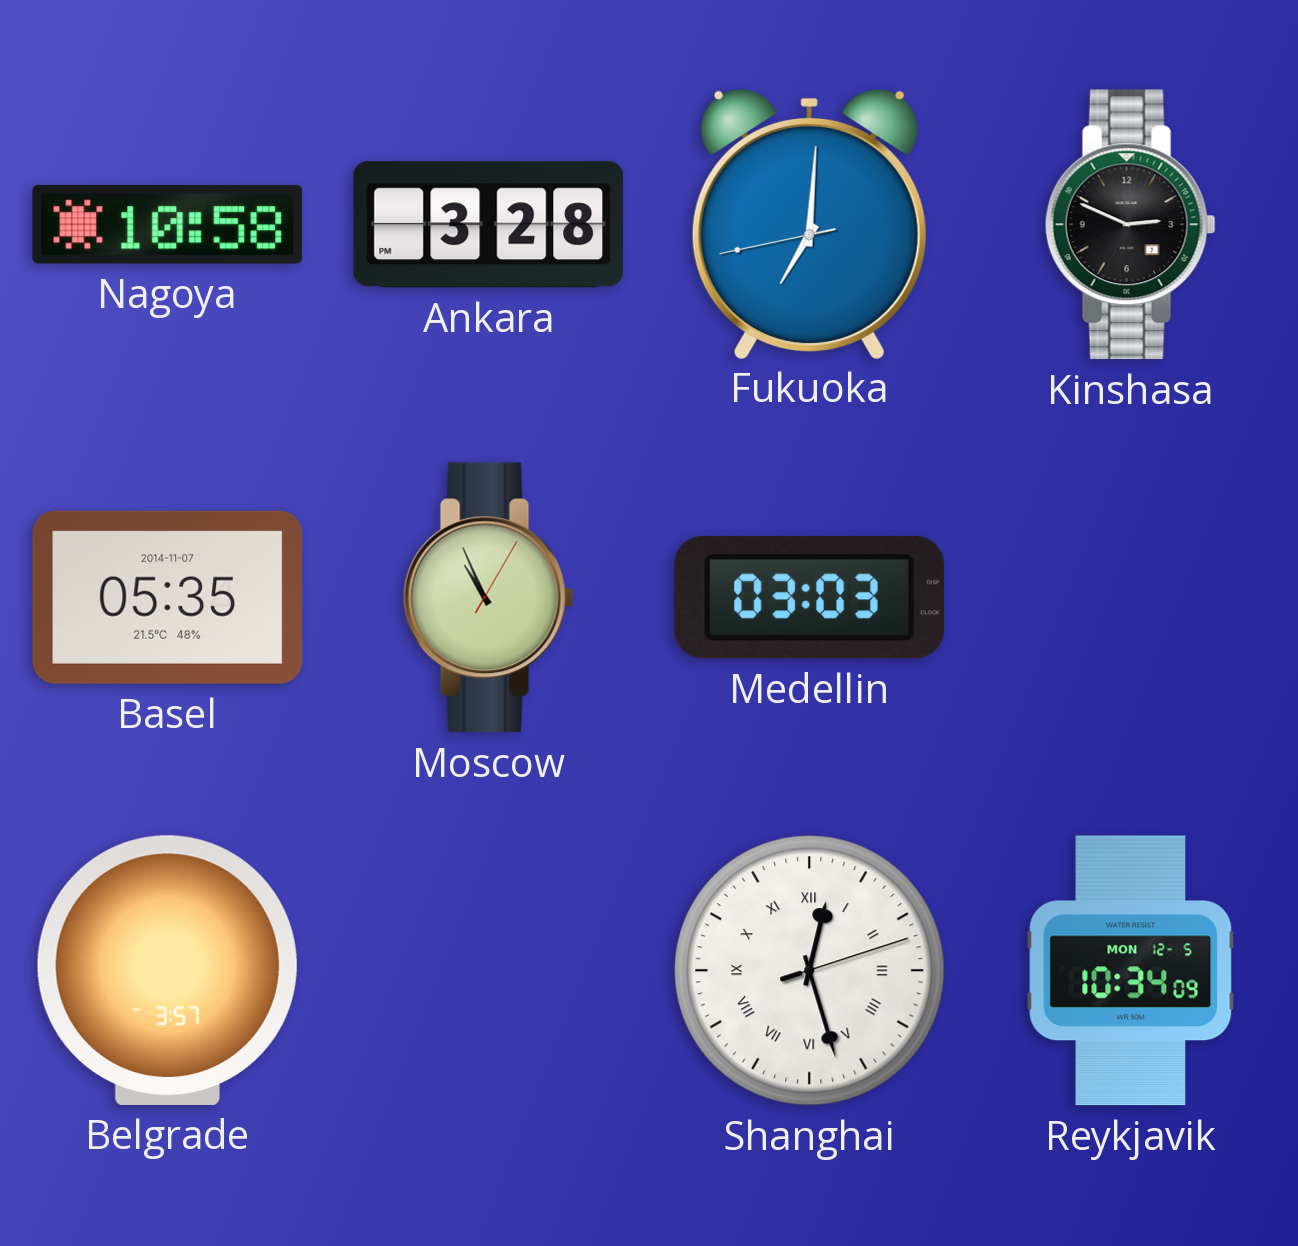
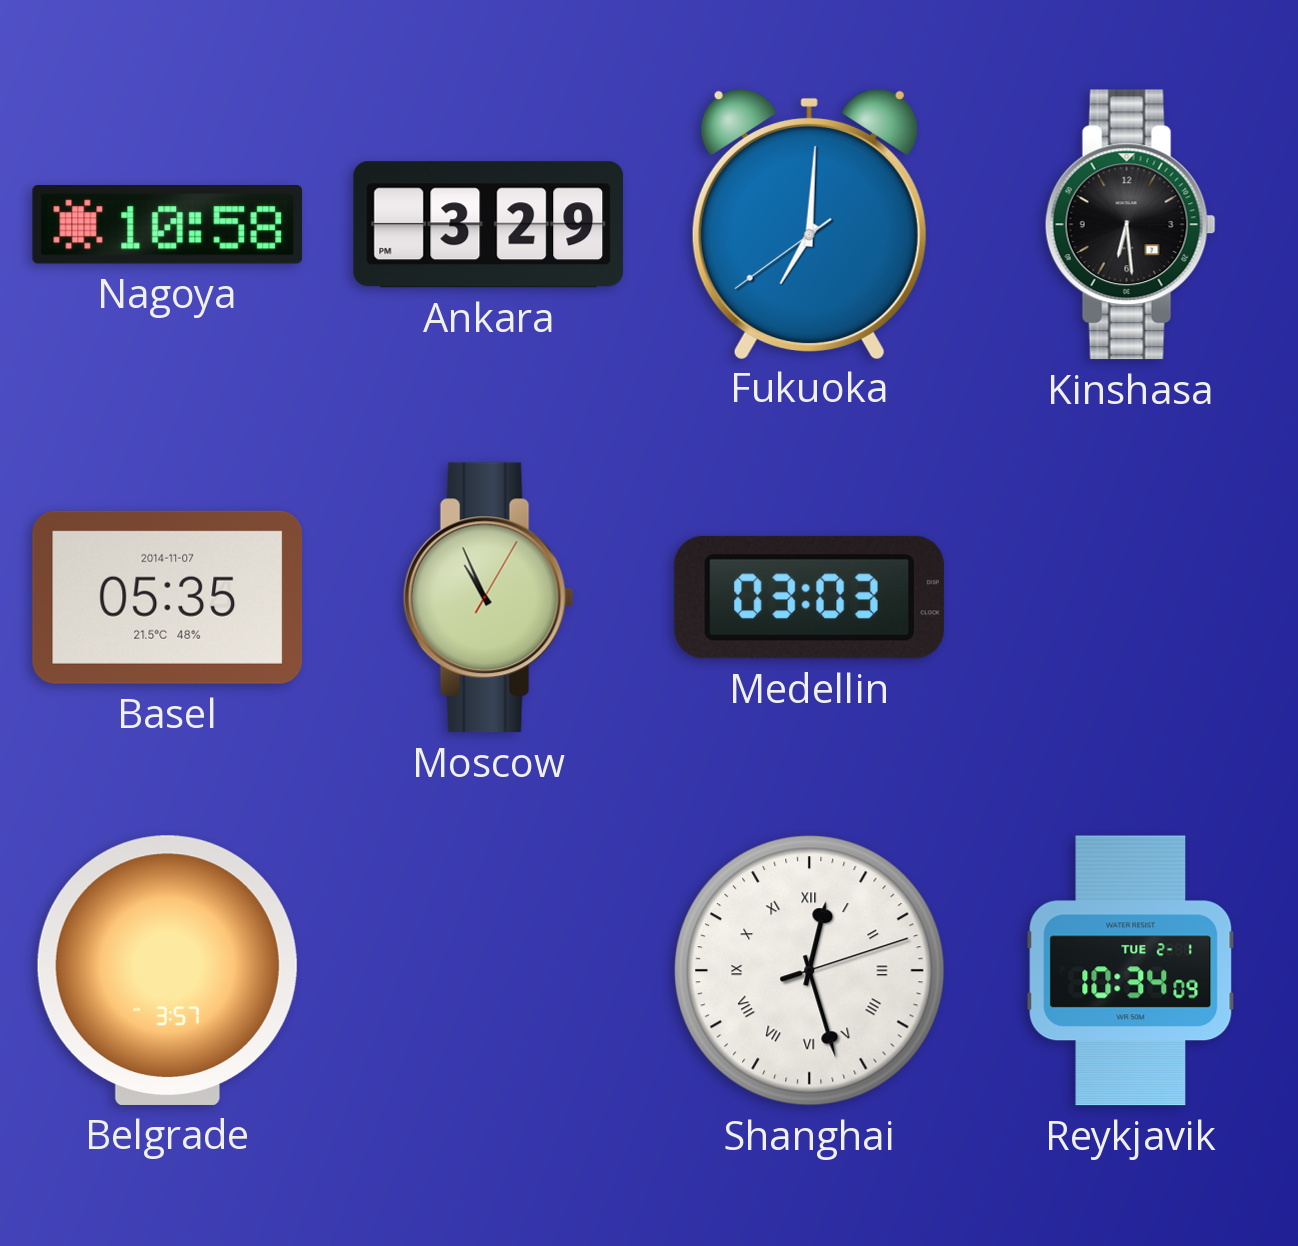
Ankara: 3:28 -> 3:29 (489, 225)
Fukuoka: 7:00:43 -> 7:00:39 (809, 223)
Kinshasa: 2:49 -> 6:29 (1130, 225)
Reykjavik date: MON 12-5 -> TUE 2-1 (1131, 971)
